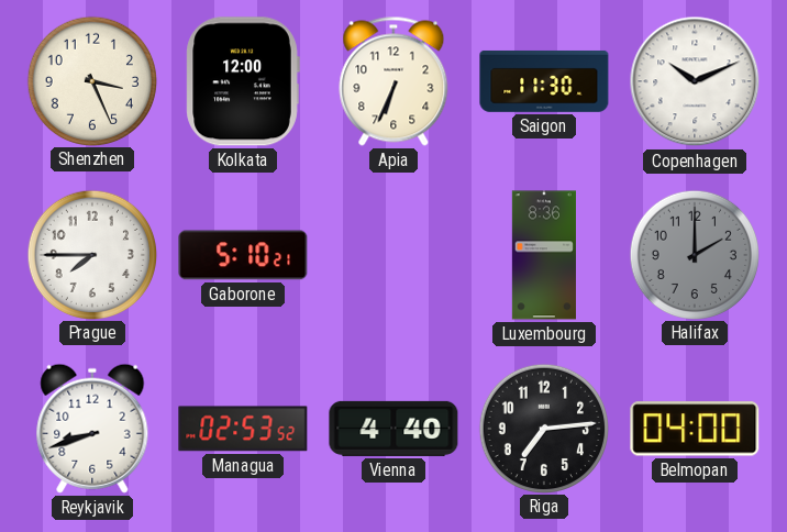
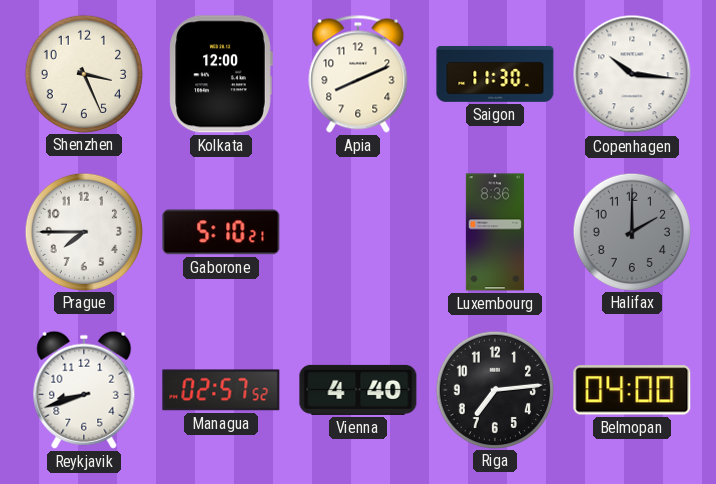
Apia: 6:34 -> 8:11 (358, 74)
Copenhagen: 10:11 -> 10:16 (632, 74)
Managua: 02:53 -> 02:57 (221, 390)
